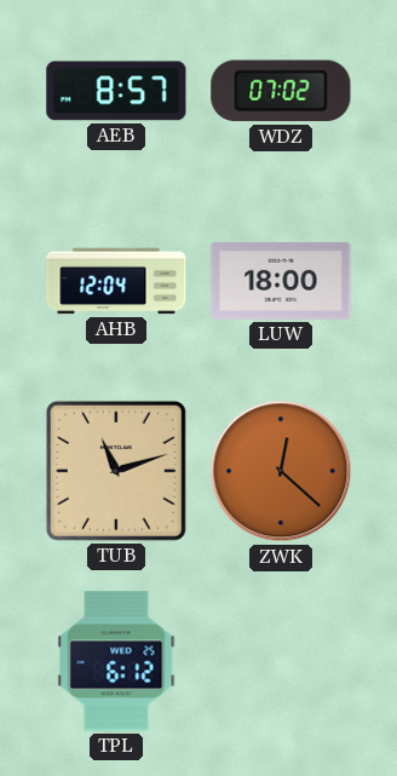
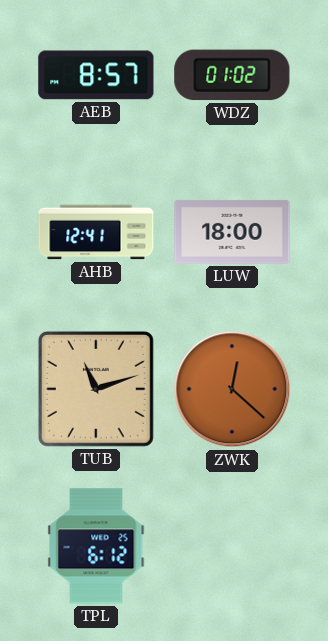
WDZ: 07:02 -> 01:02 (232, 75)
AHB: 12:04 -> 12:41 (96, 232)
